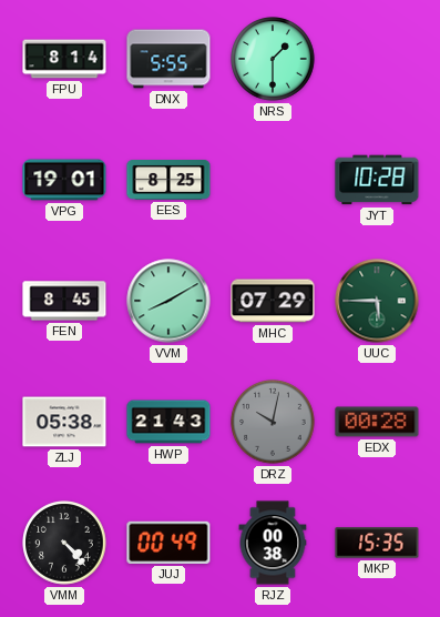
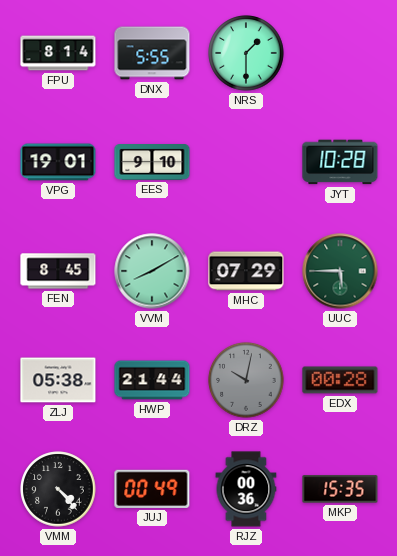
EES: 8:25 -> 9:10 (152, 163)
HWP: 21:43 -> 21:44 (152, 380)
RJZ: 00:38 -> 00:36 (246, 489)
